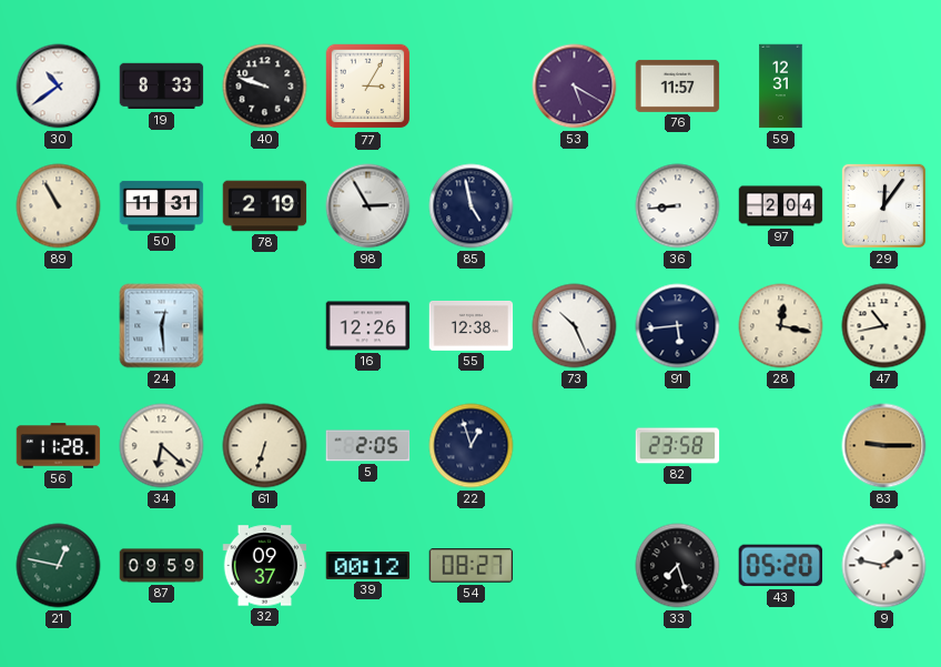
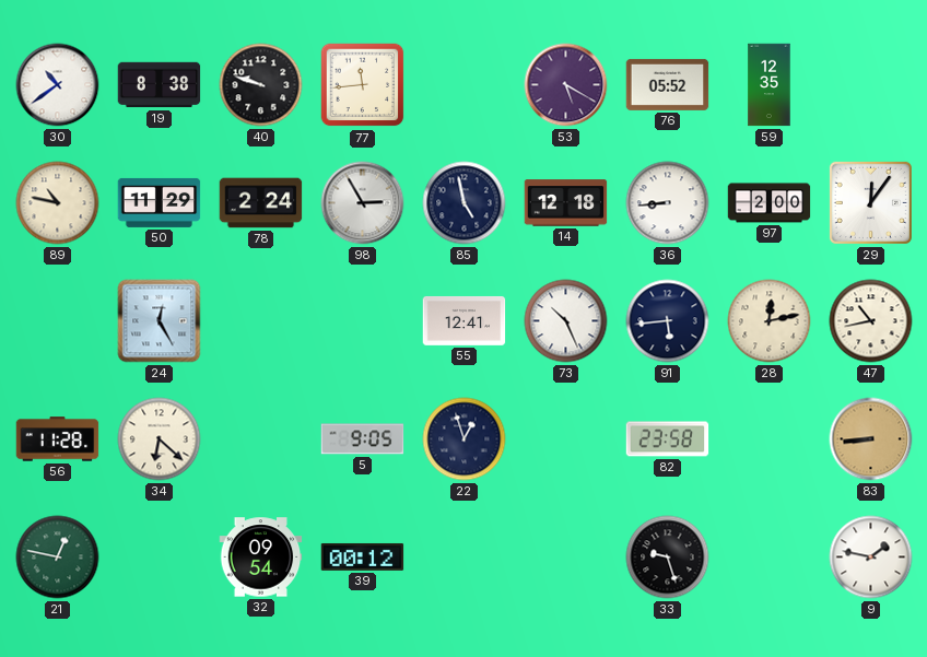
19: 8:33 -> 8:38 (160, 85)
77: 3:05 -> 11:44 (363, 85)
76: 11:57 -> 05:52 (668, 84)
59: 12:31 -> 12:35 (770, 85)
89: 10:55 -> 10:47 (58, 203)
50: 11:31 -> 11:29 (160, 202)
78: 2:19 -> 2:24 (261, 203)
14: none -> 12:18 (566, 203)
97: 2:04 -> 2:00 (770, 203)
24: 12:29 -> 12:25 (160, 321)
16: 12:26 -> none (368, 326)
55: 12:38 -> 12:41 (465, 320)
28: 12:17 -> 12:13 (770, 321)
61: 6:33 -> none (265, 446)
5: 2:05 -> 9:05 (363, 439)
83: 9:15 -> 8:44 (871, 439)
87: 09:59 -> none (162, 566)
32: 09:37 -> 09:54 (261, 558)
54: 08:27 -> none (472, 566)
33: 7:27 -> 9:27 (668, 558)
43: 05:20 -> none (780, 566)
